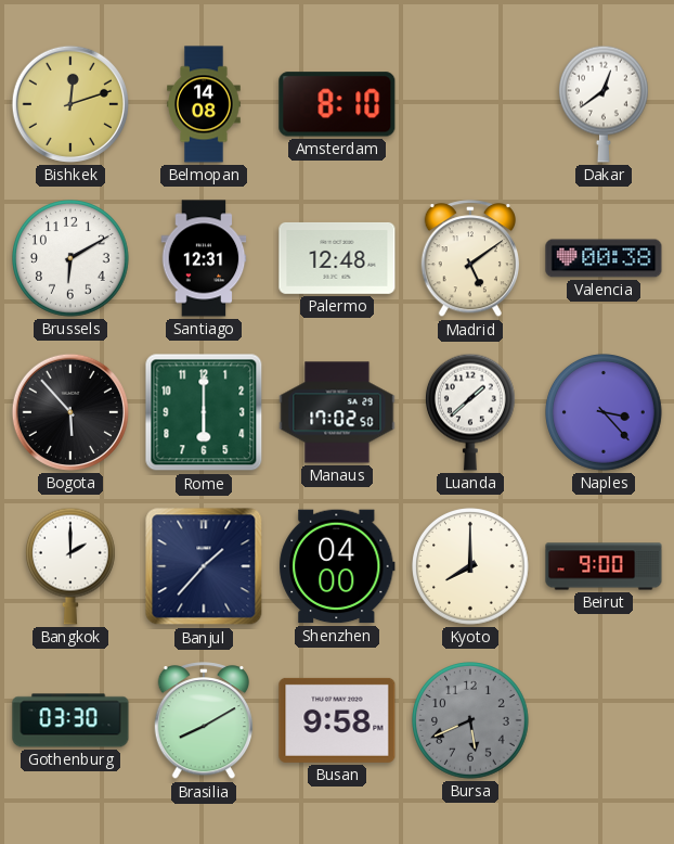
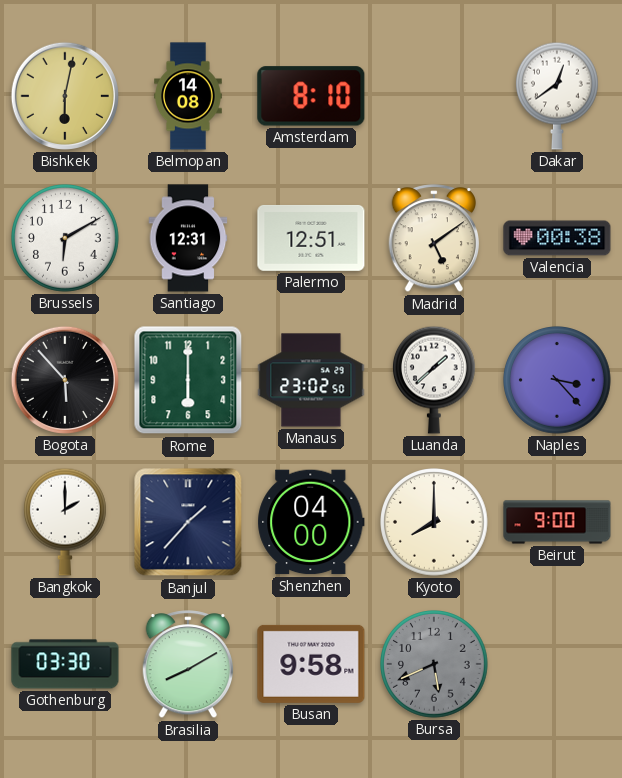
Bishkek: 12:12 -> 6:02 (65, 96)
Palermo: 12:48 -> 12:51 (311, 238)
Manaus: 17:02 -> 23:02 (311, 380)
